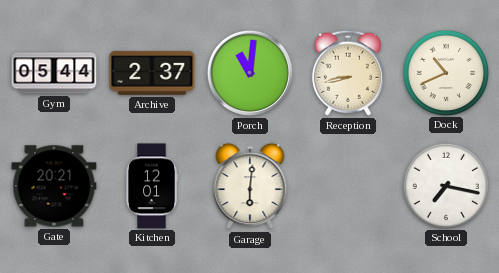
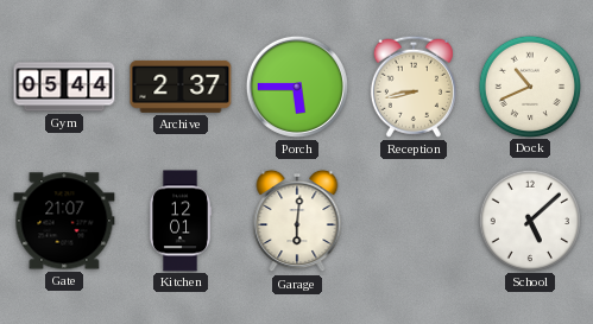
Porch: 11:01 -> 5:45 (297, 87)
Gate: 20:21 -> 21:07 (64, 221)
School: 7:17 -> 5:08 (529, 220)
